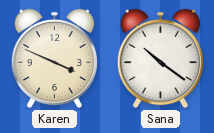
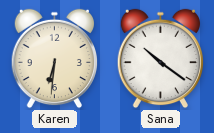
Karen: 3:49 -> 6:31 (54, 59)
